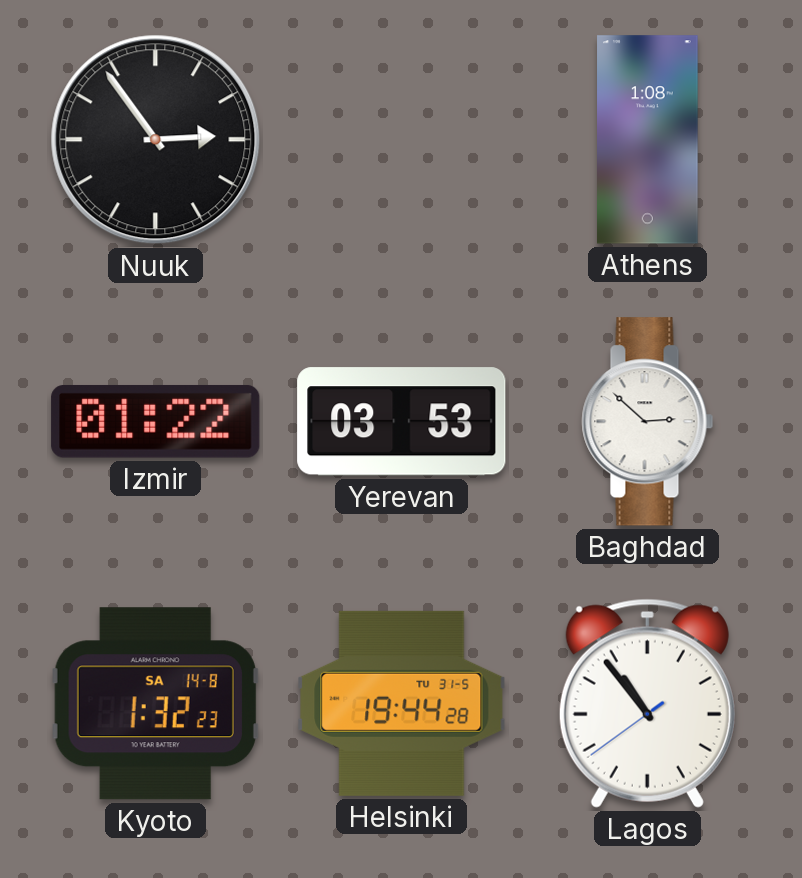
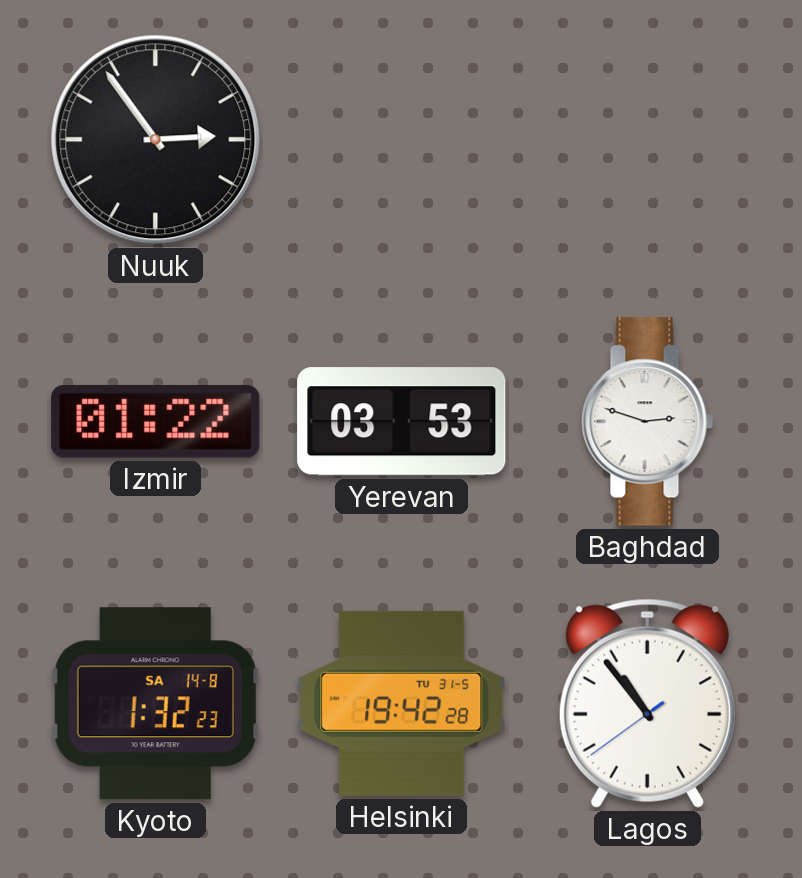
Athens: 1:08 -> none (648, 140)
Baghdad: 2:52 -> 2:48 (648, 422)
Helsinki: 19:44 -> 19:42 (402, 703)
